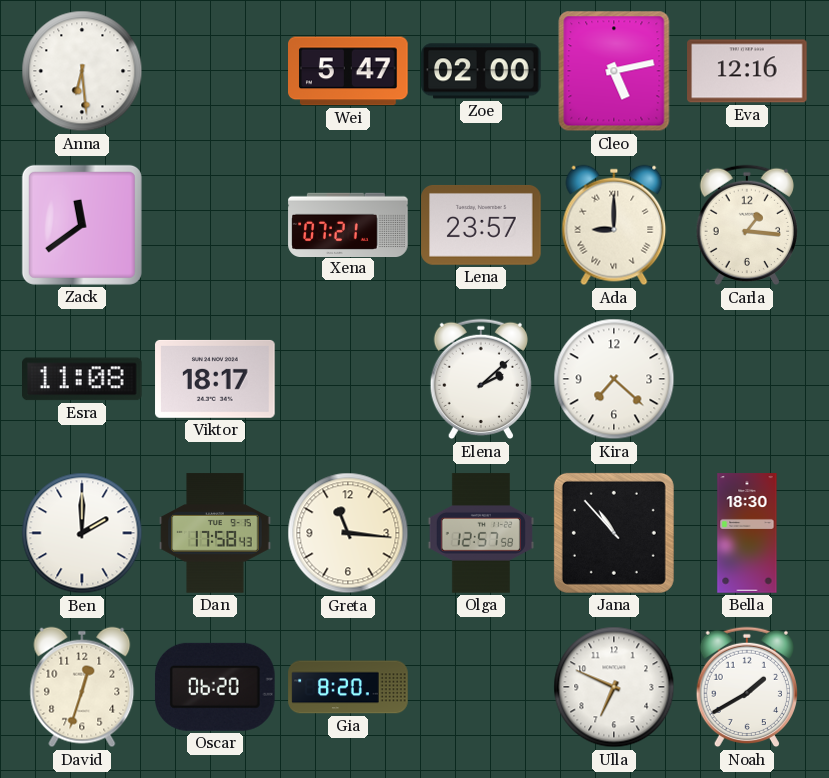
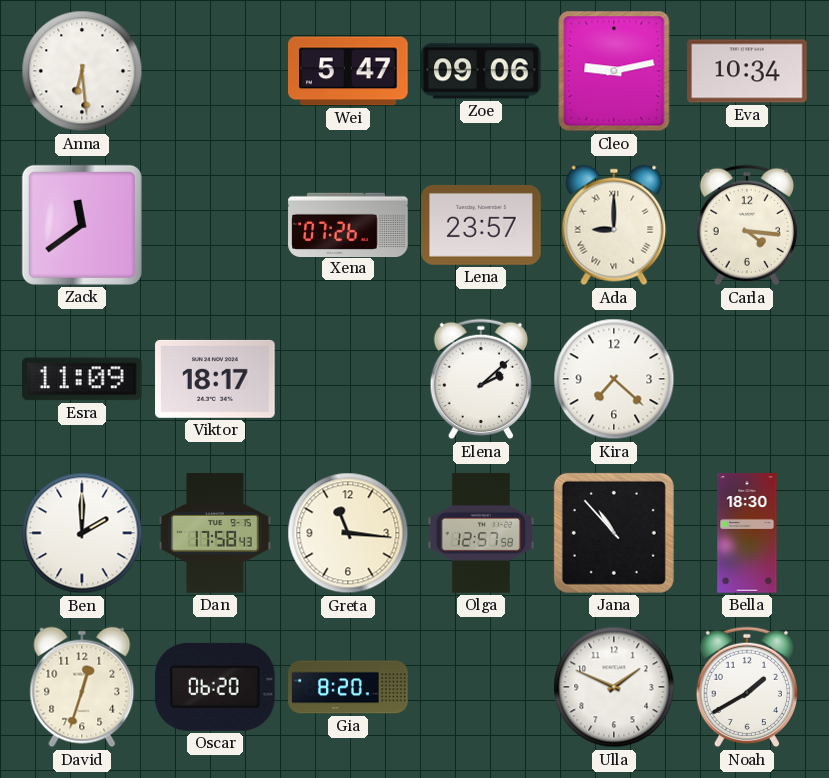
Zoe: 02:00 -> 09:06 (481, 71)
Cleo: 5:13 -> 9:13 (614, 71)
Eva: 12:16 -> 10:34 (747, 71)
Xena: 07:21 -> 07:26 (348, 224)
Carla: 1:16 -> 4:16 (746, 225)
Esra: 11:08 -> 11:09 (83, 379)
Ulla: 6:49 -> 1:49 (614, 687)
